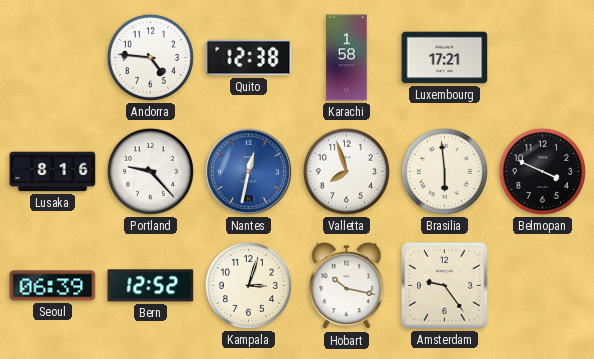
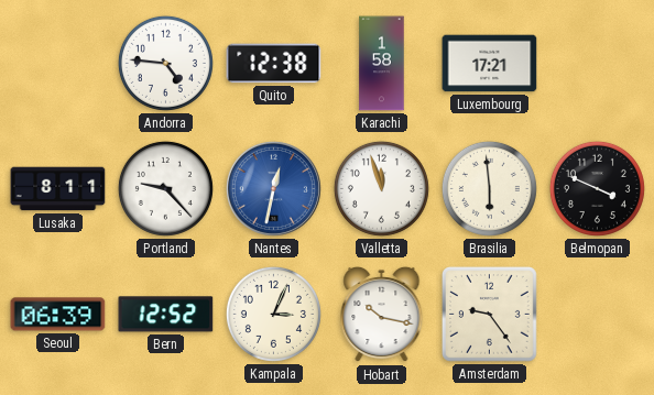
Lusaka: 8:16 -> 8:11 (58, 189)
Valletta: 7:57 -> 11:57 (381, 188)
Kampala: 3:03 -> 3:04 (273, 314)
